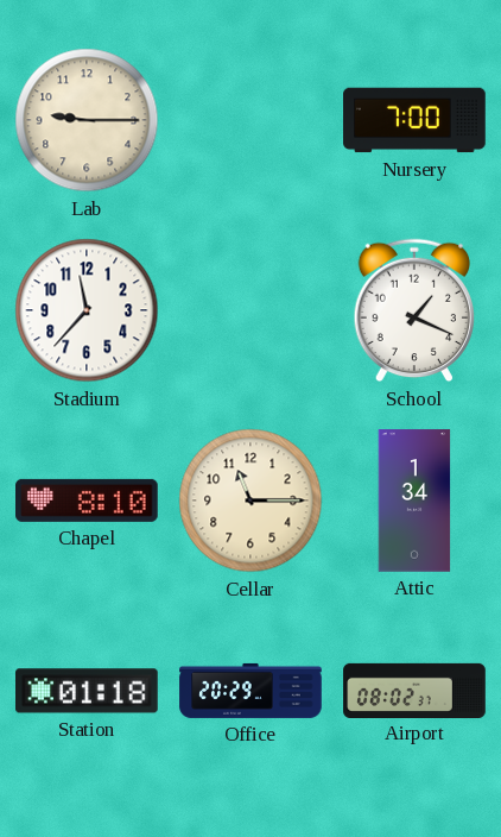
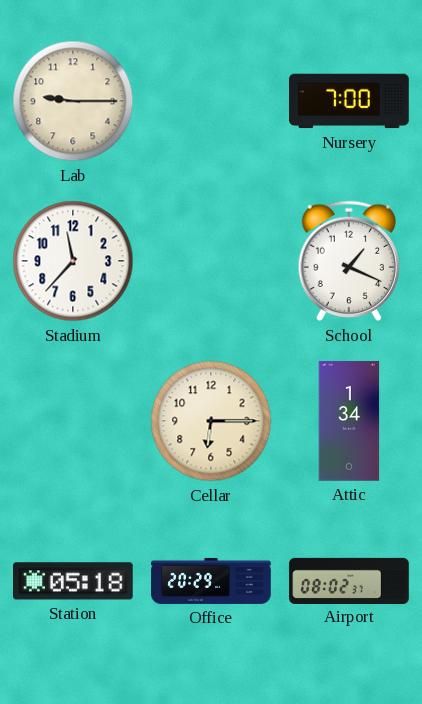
Chapel: 8:10 -> none (88, 501)
Cellar: 11:15 -> 6:15 (211, 421)
Station: 01:18 -> 05:18 (74, 581)
